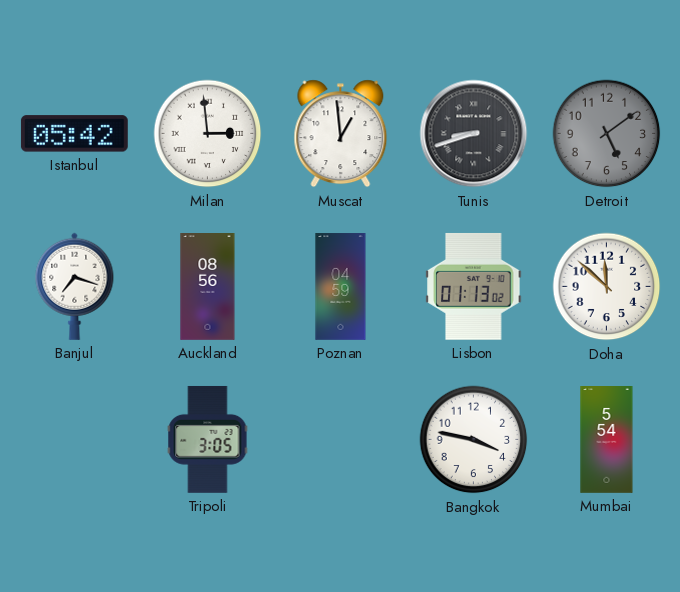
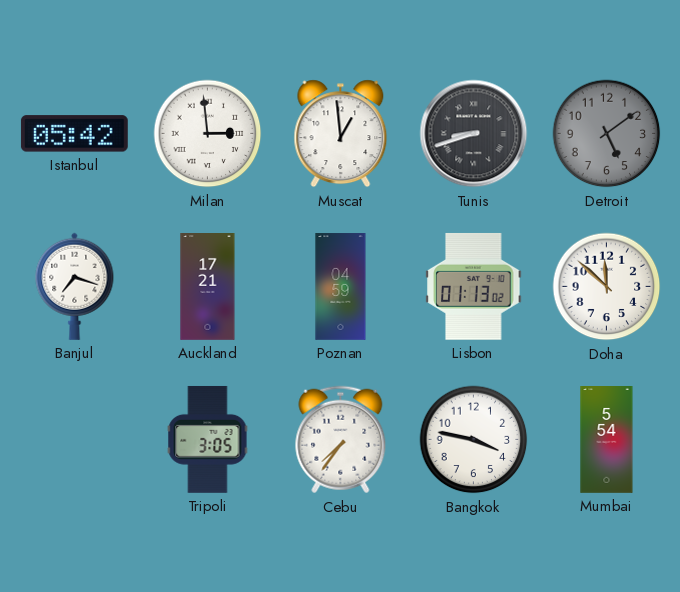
Auckland: 08:56 -> 17:21 (208, 287)
Cebu: none -> 7:36 (341, 440)
